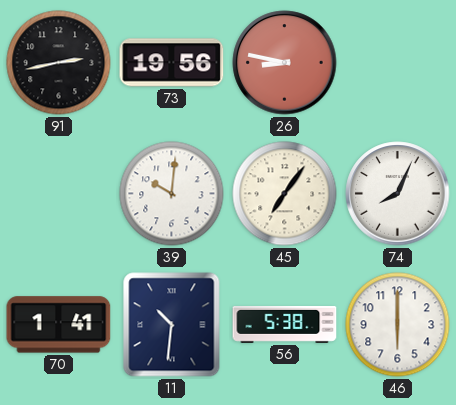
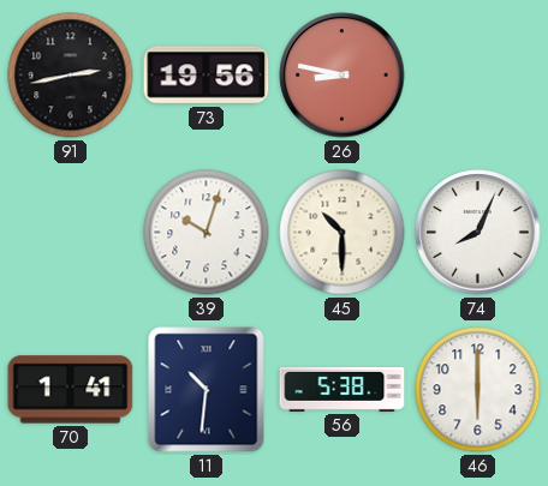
39: 10:01 -> 10:03 (207, 233)
45: 7:06 -> 10:30 (342, 233)
